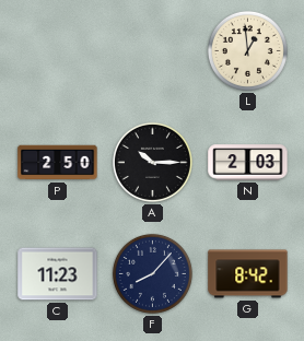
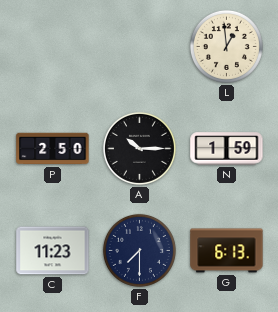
N: 2:03 -> 1:59 (227, 149)
F: 8:07 -> 7:30 (139, 250)
G: 8:42 -> 6:13 (227, 251)
